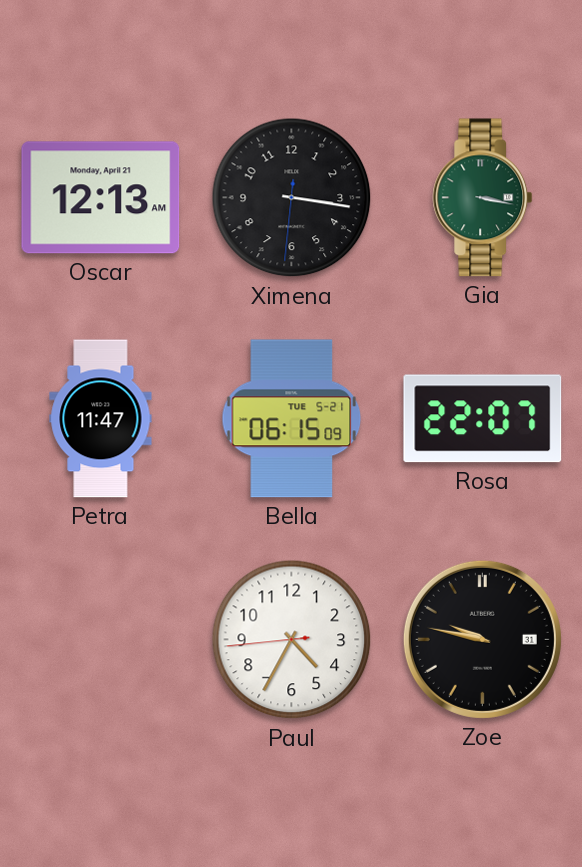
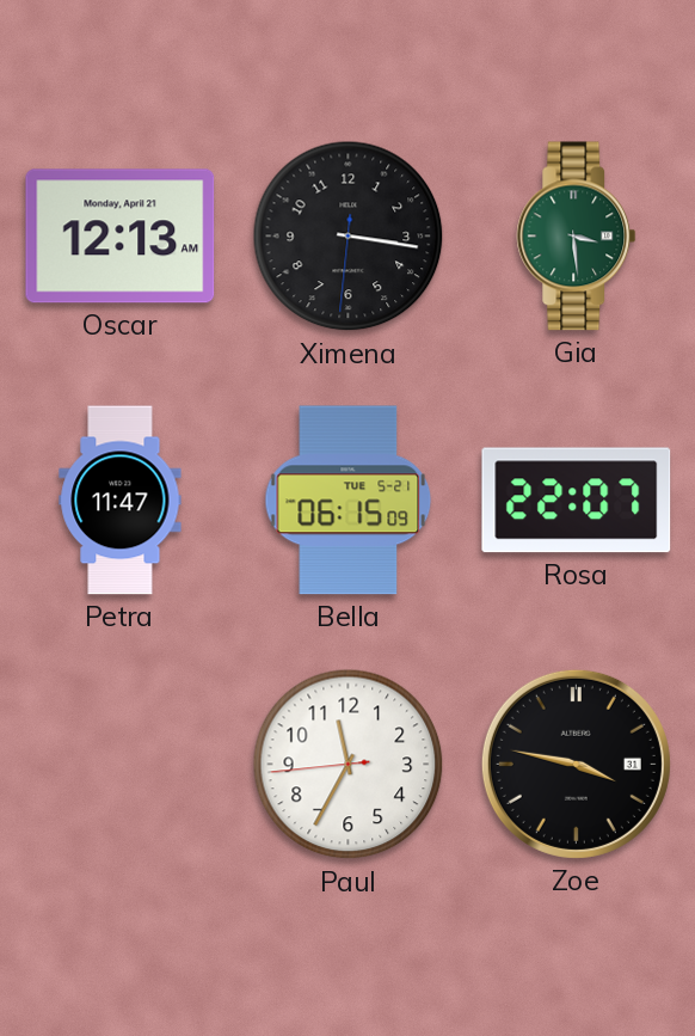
Gia: 3:17 -> 3:29 (577, 237)
Paul: 4:34 -> 11:34 (349, 765)
Zoe: 9:47 -> 3:47 (576, 764)
